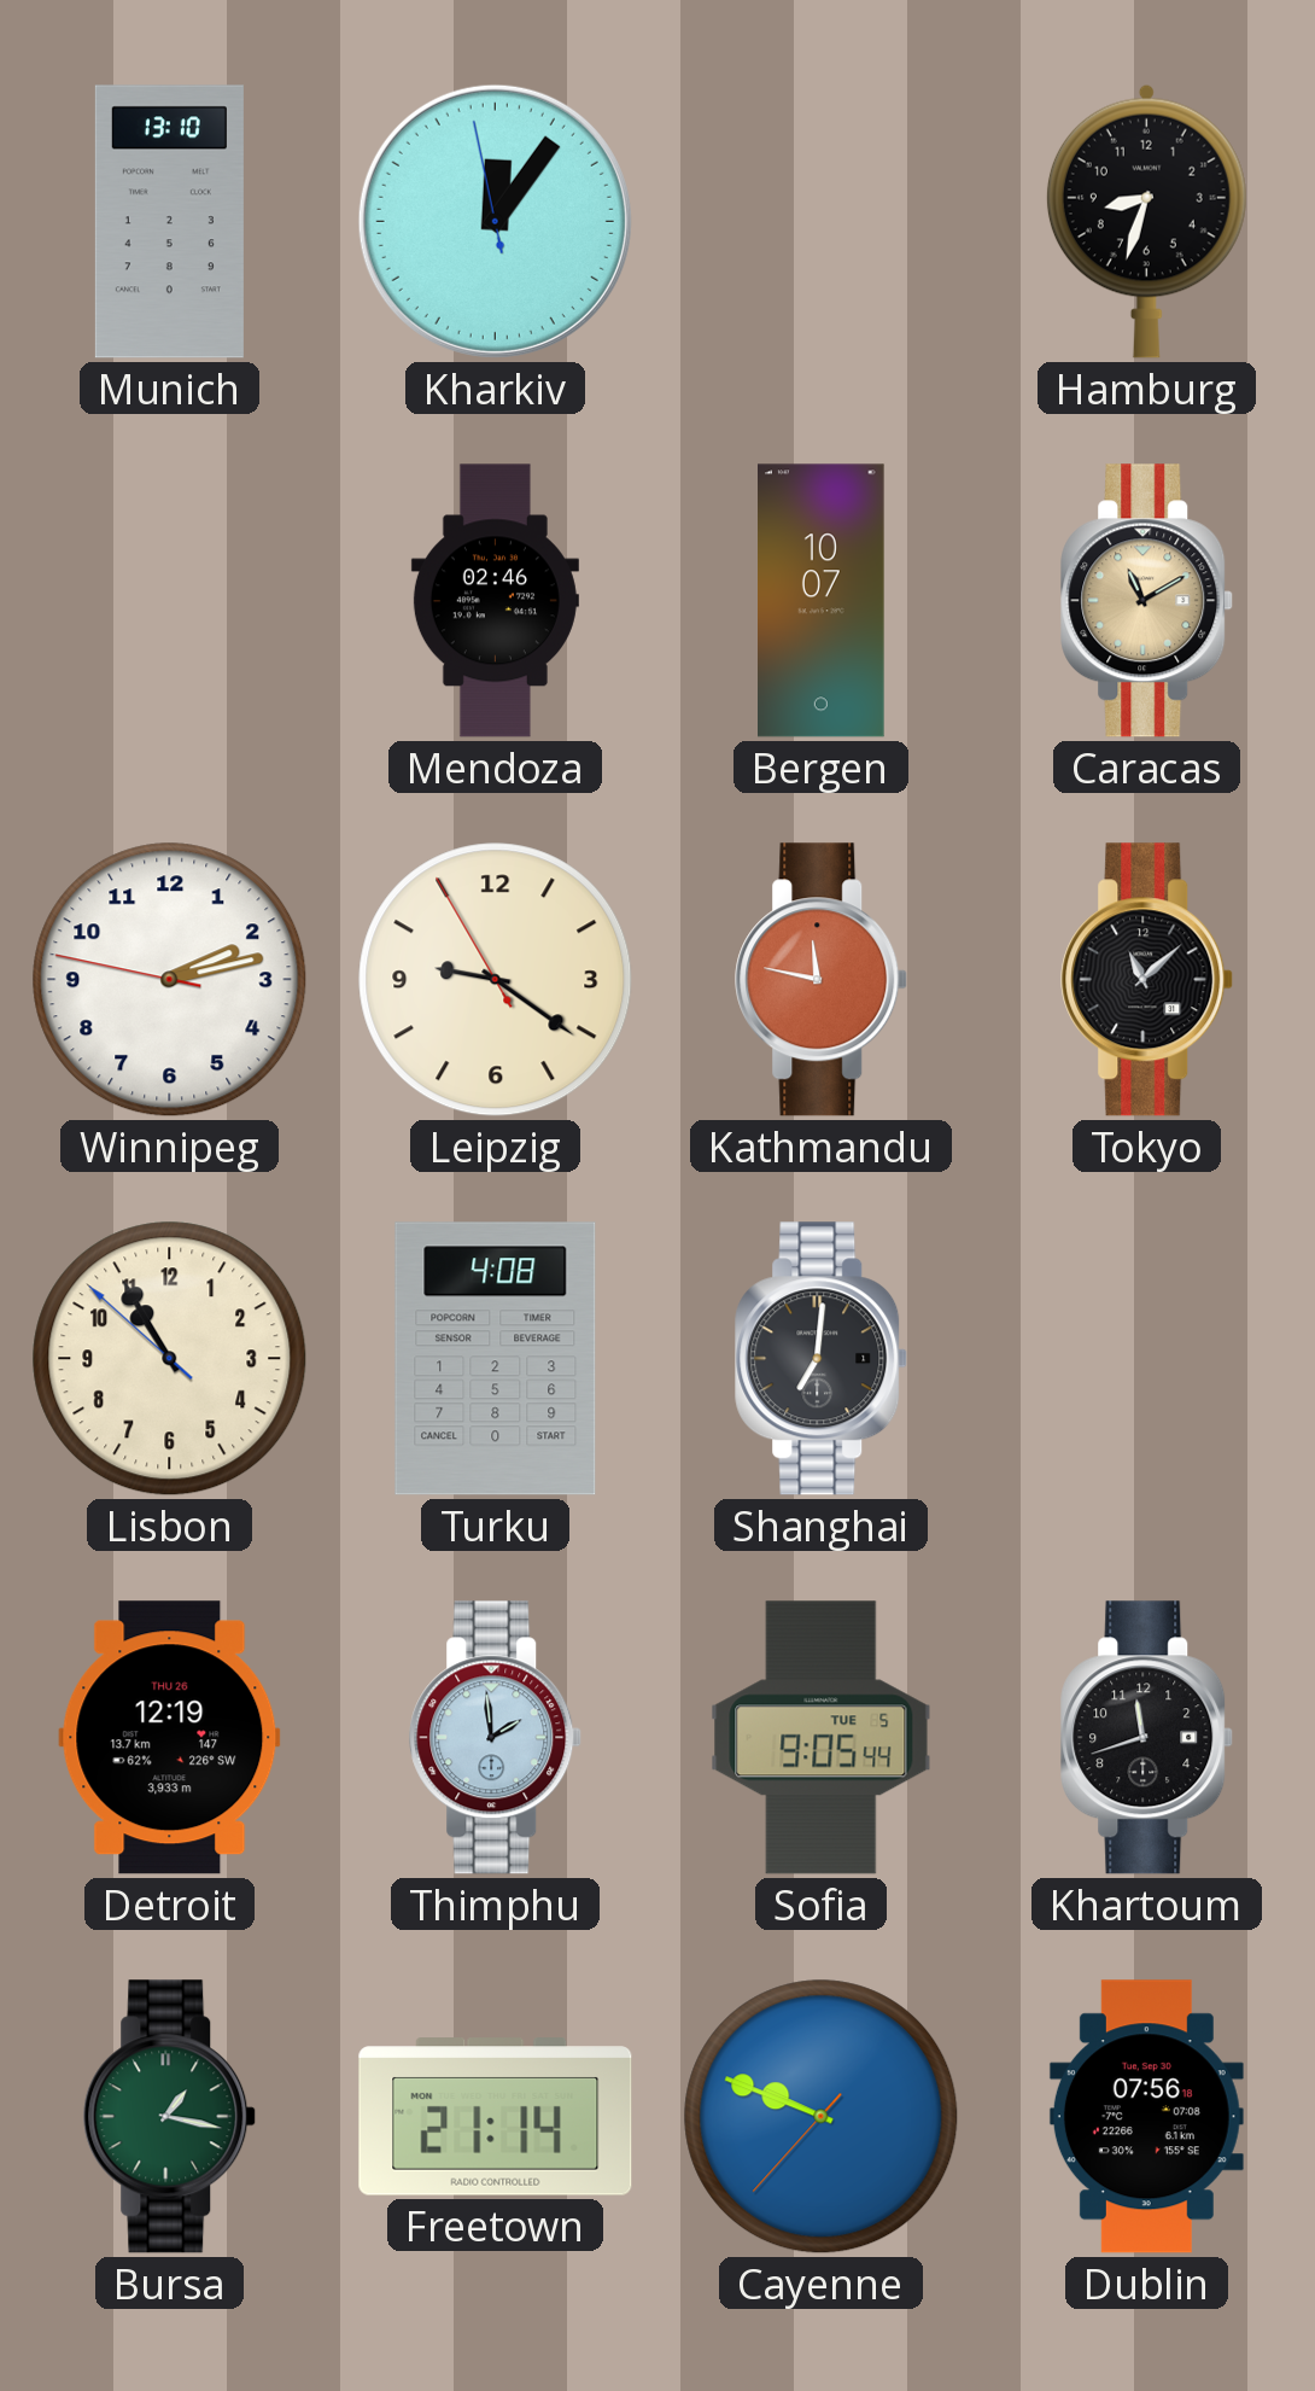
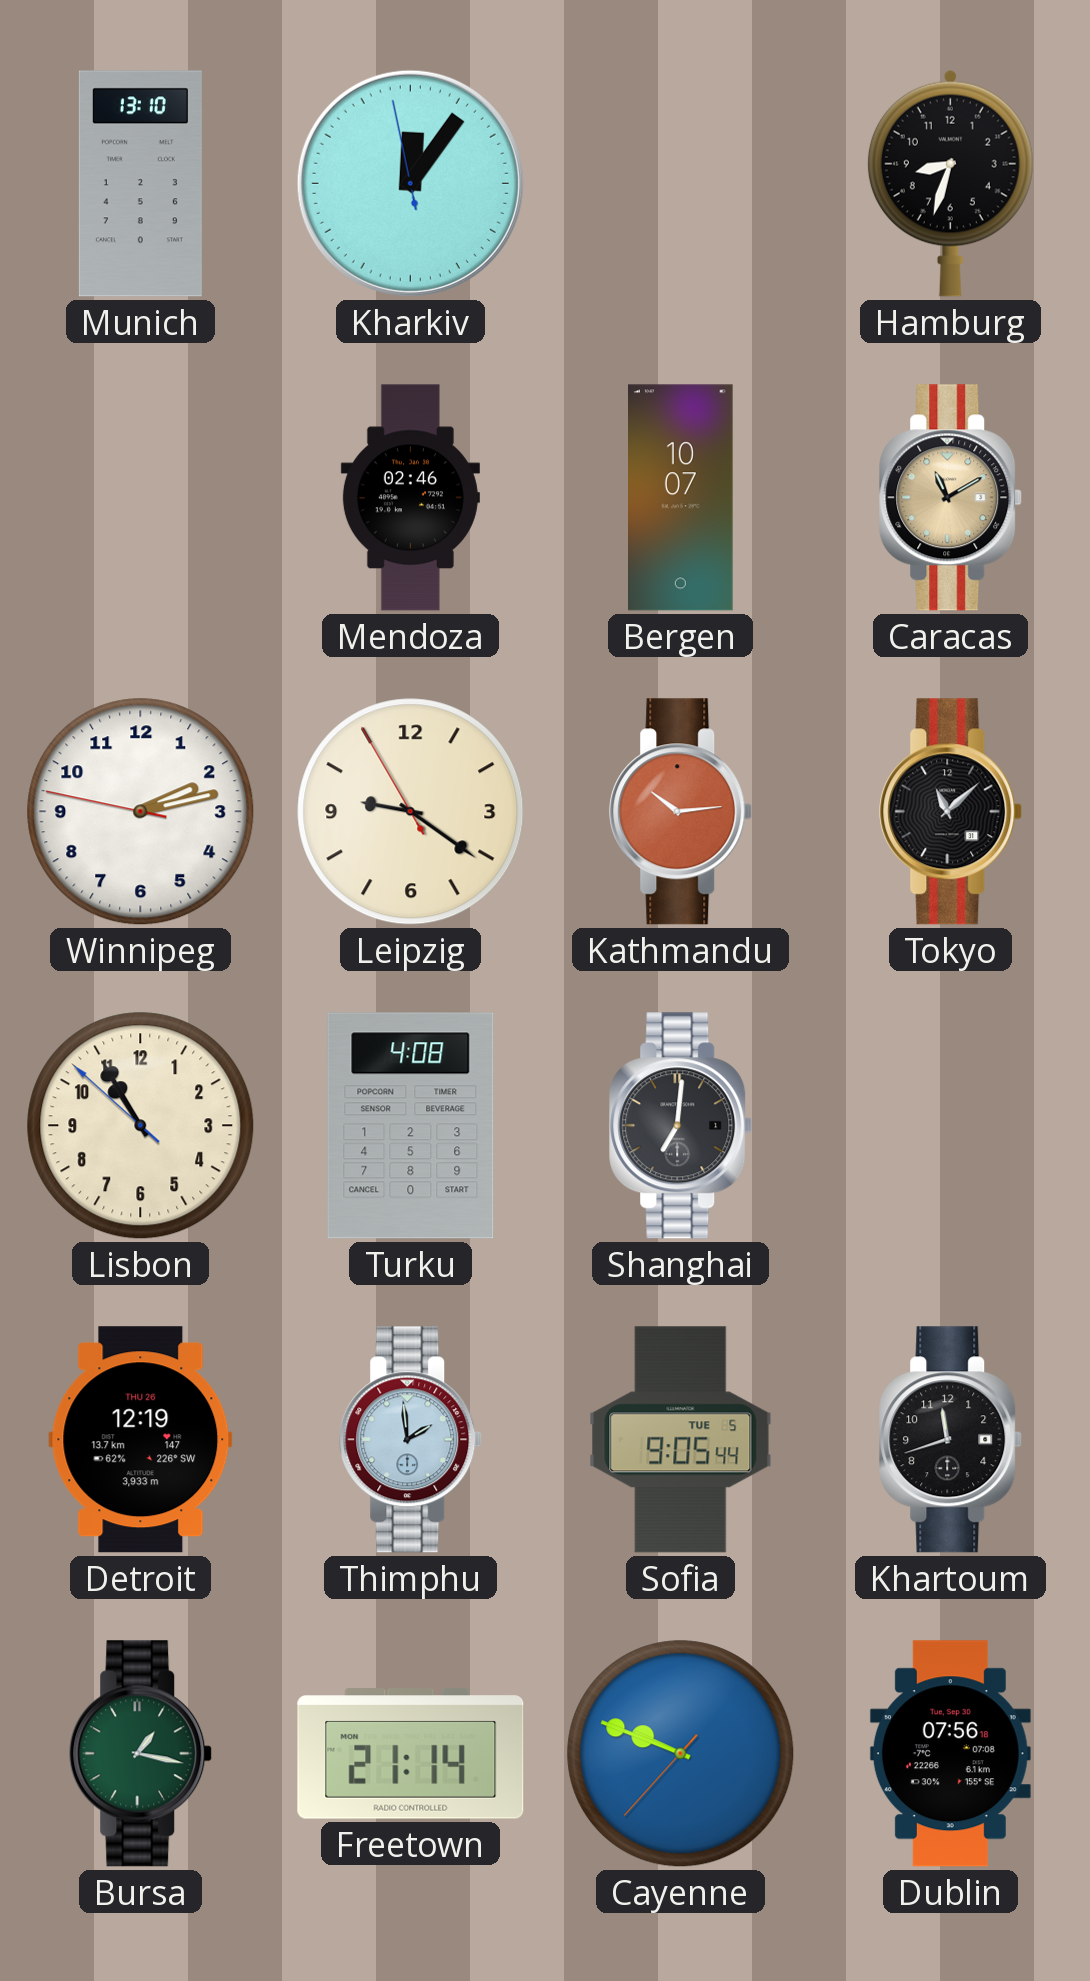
Kathmandu: 11:47 -> 10:14 (681, 812)
